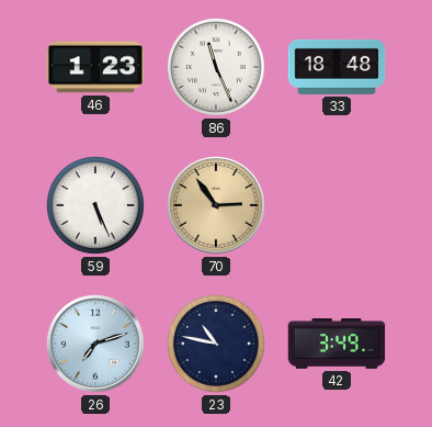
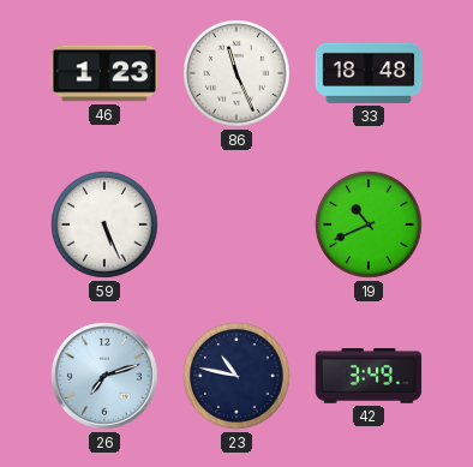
70: 2:54 -> none (217, 206)
19: none -> 10:41 (370, 226)
